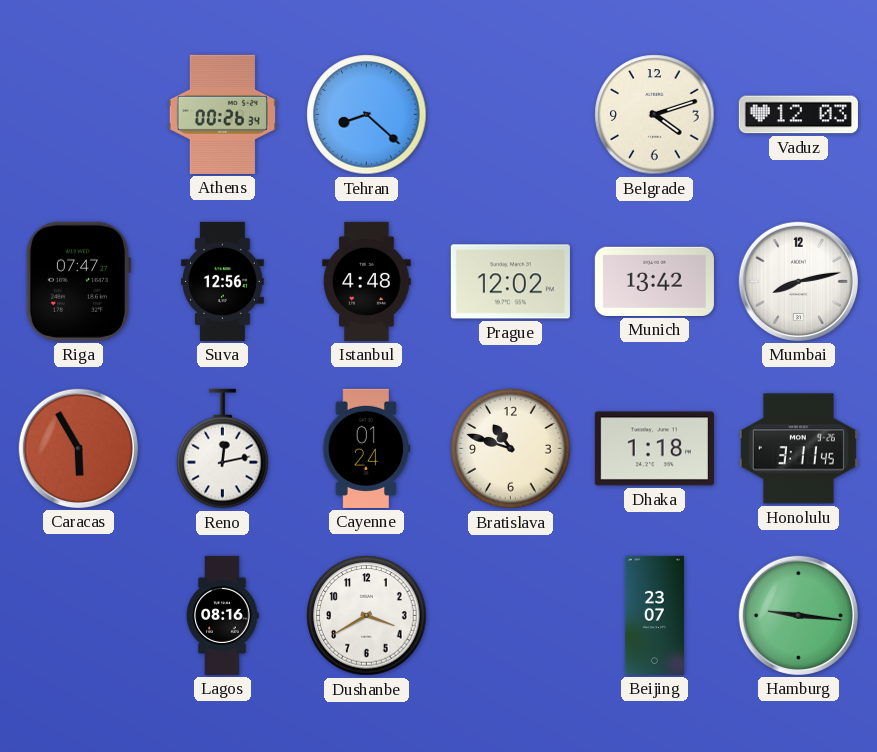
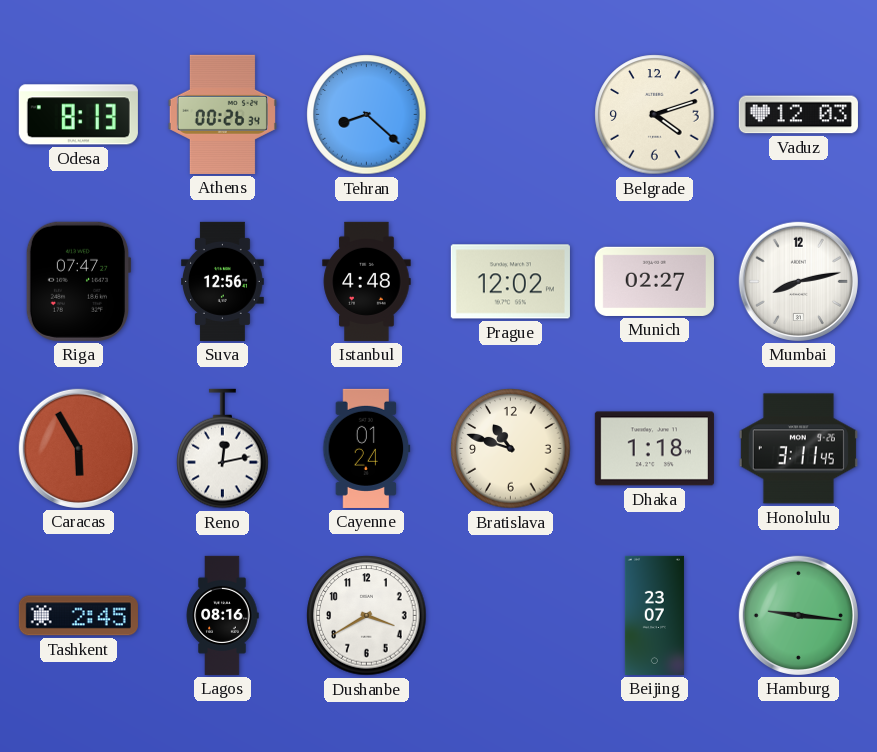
Odesa: none -> 8:13 (78, 115)
Munich: 13:42 -> 02:27 (654, 281)
Tashkent: none -> 2:45 (78, 616)
